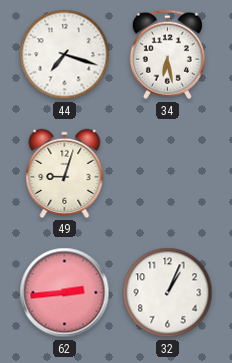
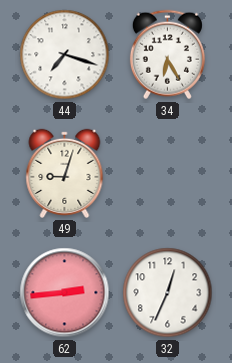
34: 6:28 -> 6:25 (167, 55)
32: 1:04 -> 12:34 (168, 293)
